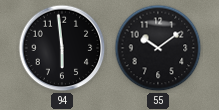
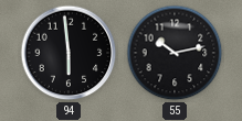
55: 10:09 -> 10:13 (175, 53)
